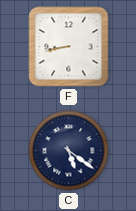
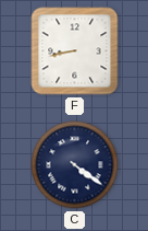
C: 5:21 -> 4:21 (75, 165)
